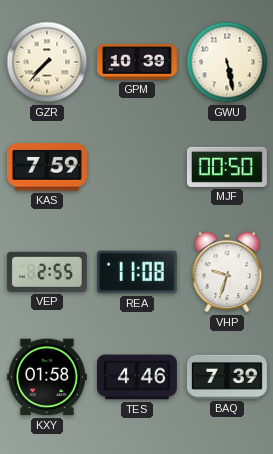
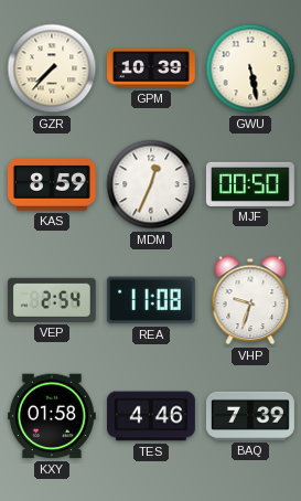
KAS: 7:59 -> 8:59 (52, 184)
MDM: none -> 12:34 (151, 184)
VEP: 2:55 -> 2:54 (52, 300)
